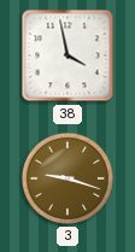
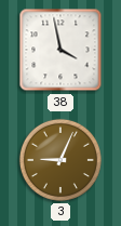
3: 9:18 -> 9:04 (60, 160)
